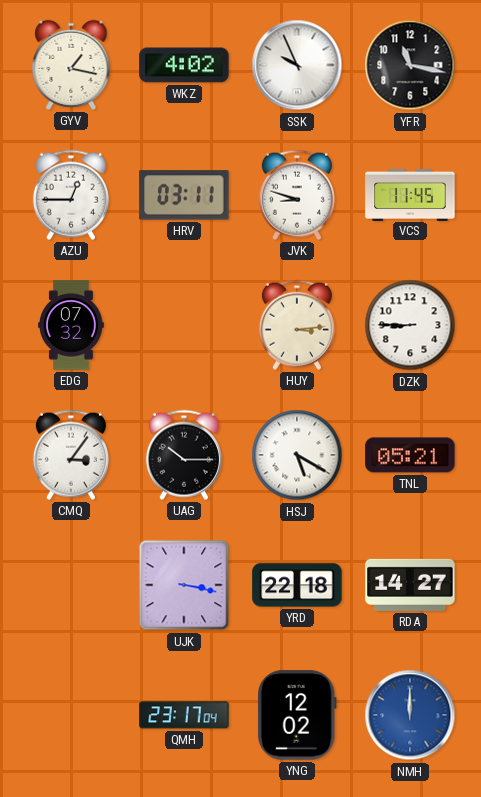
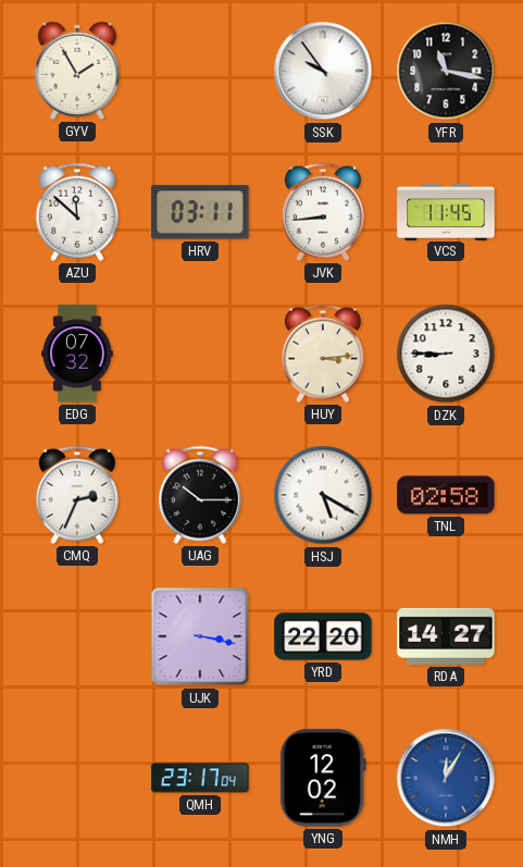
GYV: 1:17 -> 1:55 (77, 71)
WKZ: 4:02 -> none (184, 65)
SSK: 9:56 -> 9:54 (323, 71)
AZU: 12:45 -> 11:52 (77, 212)
JVK: 8:48 -> 8:44 (323, 212)
CMQ: 3:06 -> 2:34 (77, 495)
TNL: 05:21 -> 02:58 (446, 495)
YRD: 22:18 -> 22:20 (323, 636)
NMH: 12:00 -> 12:05 (446, 778)
